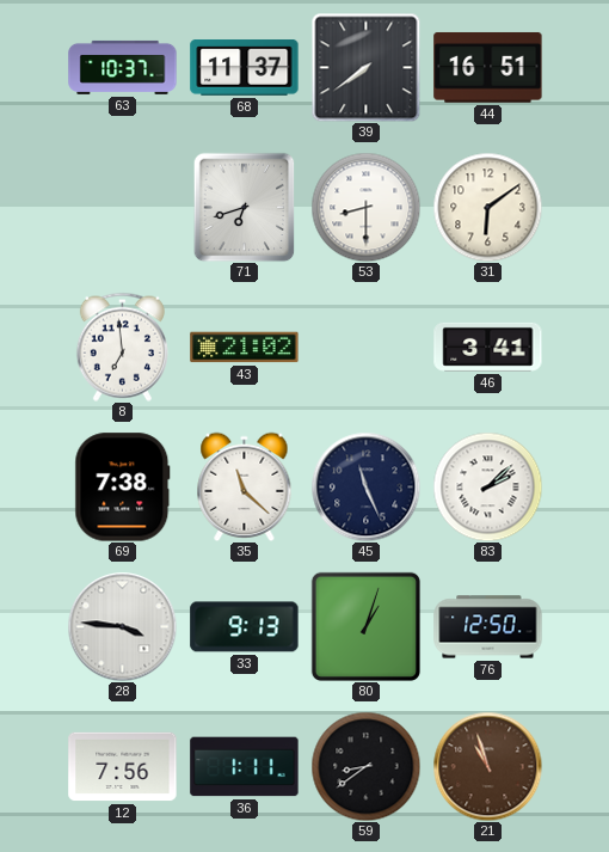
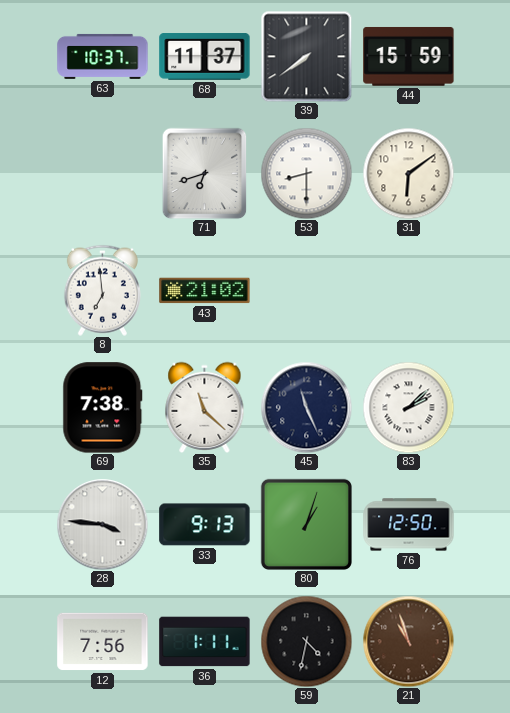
44: 16:51 -> 15:59 (409, 57)
46: 3:41 -> none (488, 347)
59: 8:39 -> 4:32 (306, 641)
